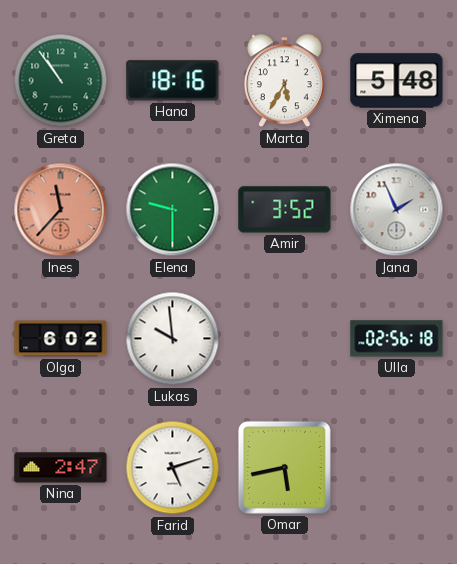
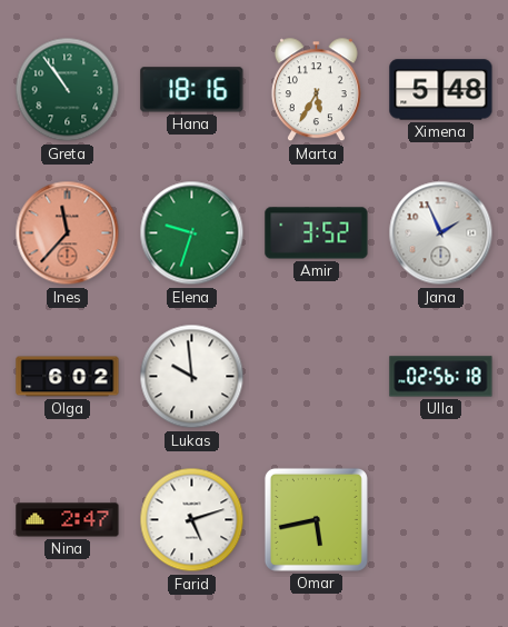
Elena: 9:30 -> 9:33 (192, 233)
